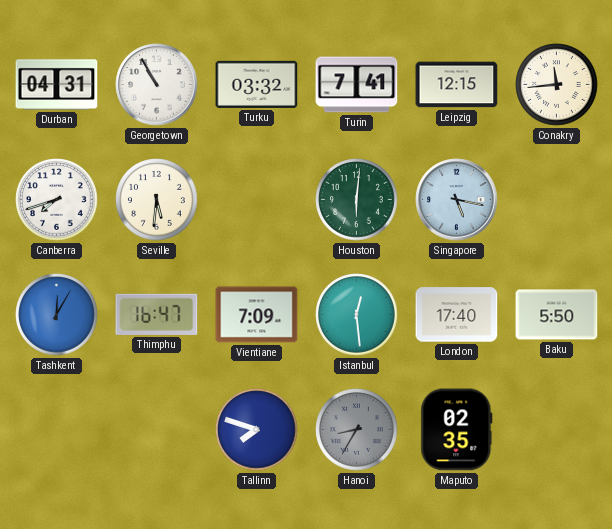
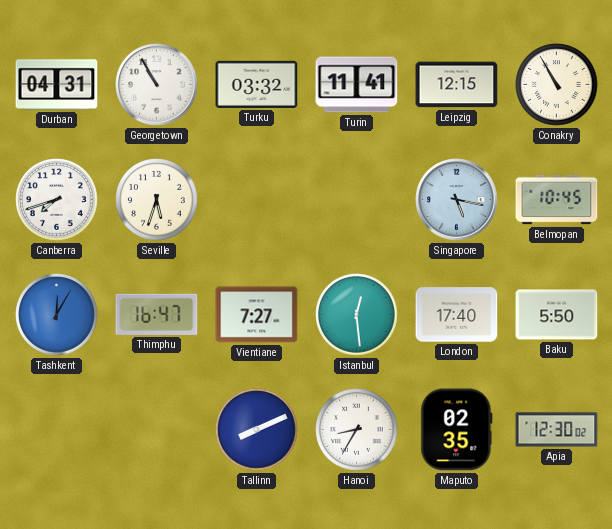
Turin: 7:41 -> 11:41 (357, 85)
Conakry: 11:44 -> 10:55 (557, 85)
Seville: 5:31 -> 5:33 (157, 200)
Houston: 6:01 -> none (357, 200)
Belmopan: none -> 10:45 (557, 200)
Vientiane: 7:09 -> 7:27 (257, 315)
Tallinn: 7:48 -> 8:11 (257, 430)
Hanoi dial: grey -> white (357, 430)
Apia: none -> 12:30 (557, 430)
